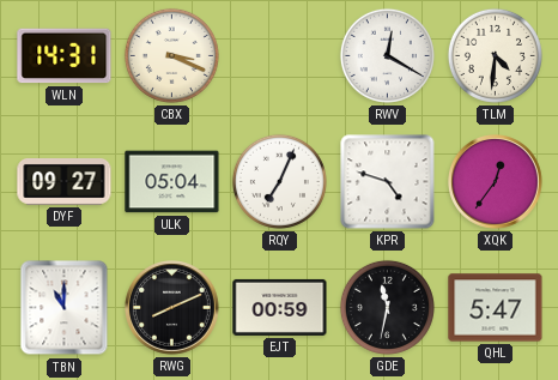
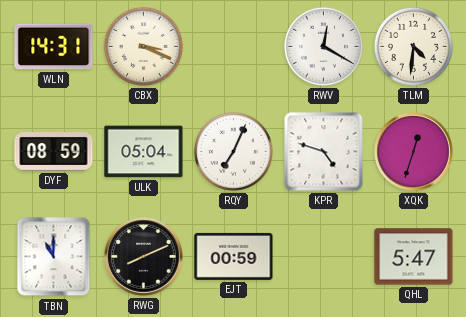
DYF: 09:27 -> 08:59 (54, 152)
XQK: 12:36 -> 12:33 (414, 152)
GDE: 11:32 -> none (387, 307)
